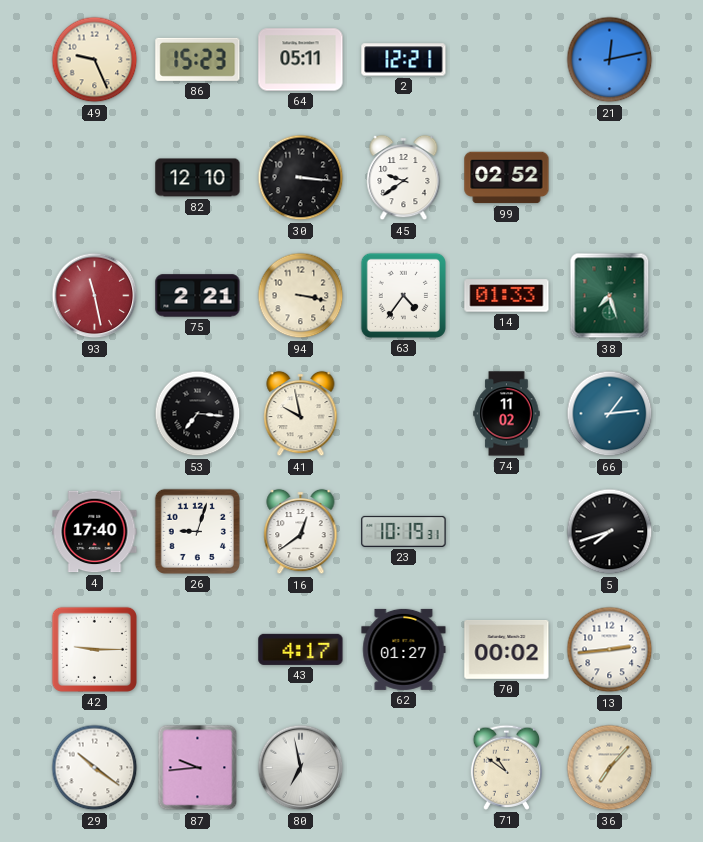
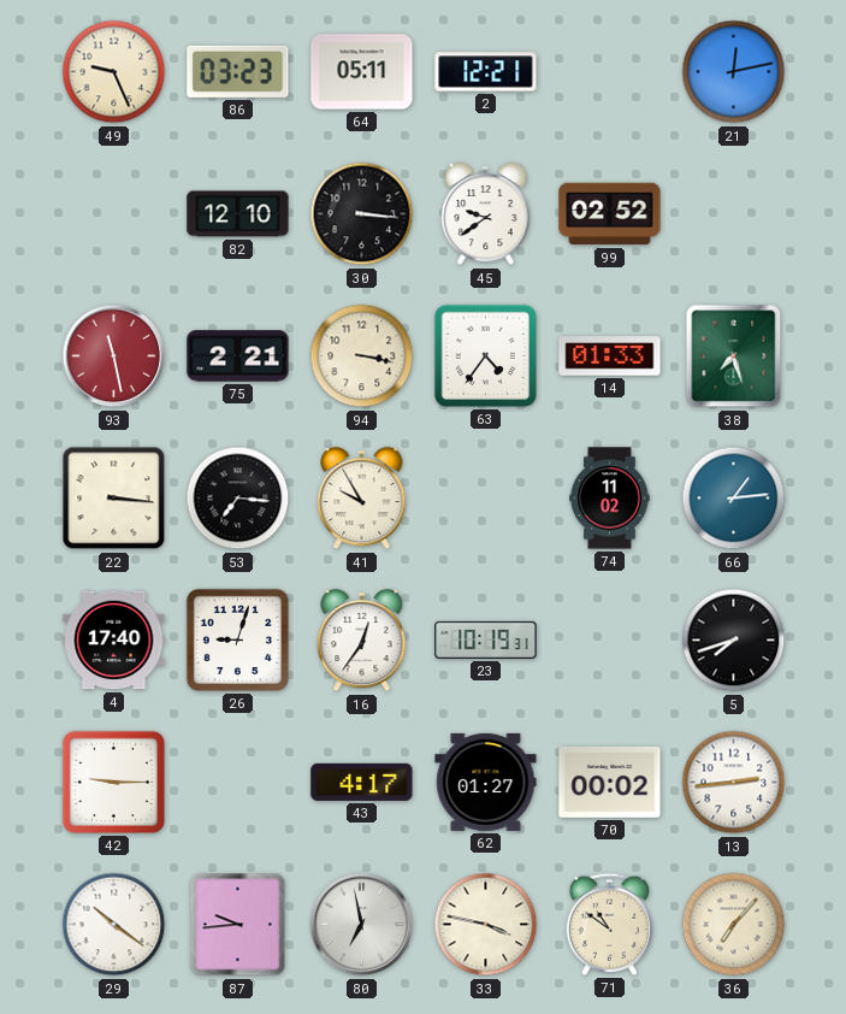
86: 15:23 -> 03:23 (238, 71)
22: none -> 3:16 (114, 499)
41: 9:58 -> 9:55 (362, 499)
16: 12:39 -> 12:36 (362, 641)
33: none -> 3:47 (486, 925)
